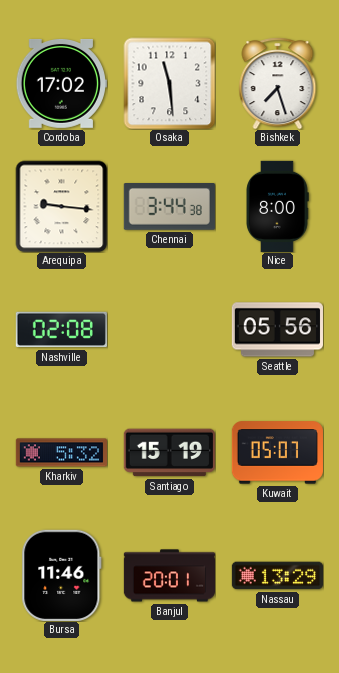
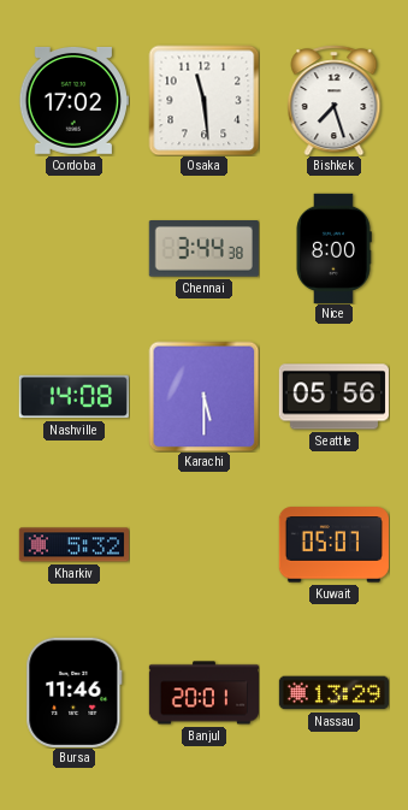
Arequipa: 9:16 -> none (61, 206)
Nashville: 02:08 -> 14:08 (73, 397)
Karachi: none -> 5:30 (203, 396)
Santiago: 15:19 -> none (169, 453)
